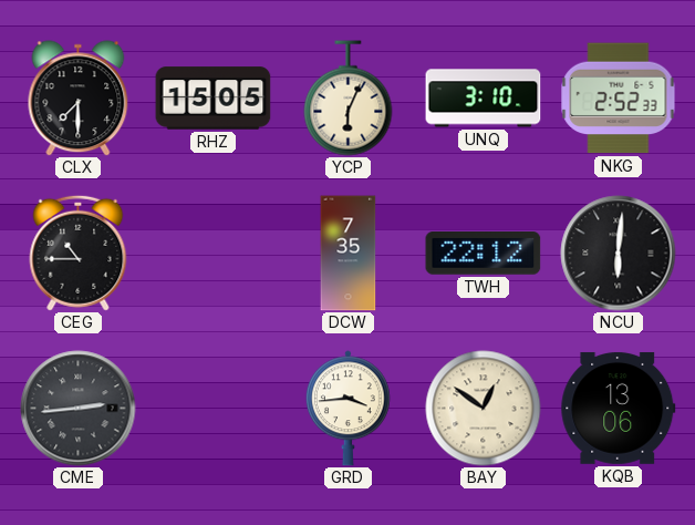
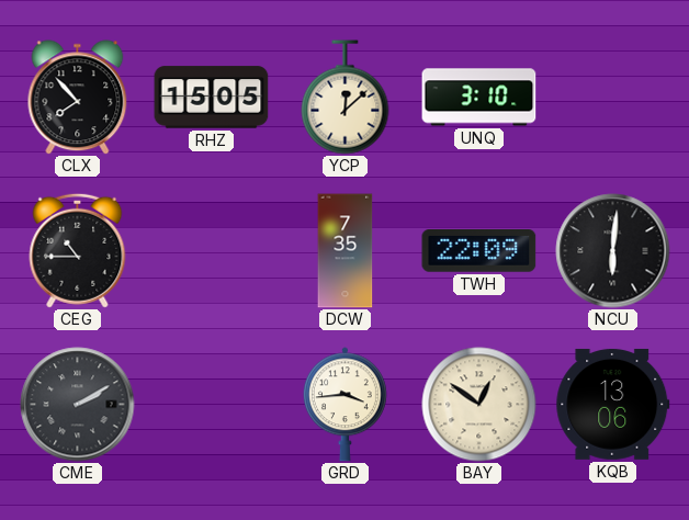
CLX: 7:30 -> 7:53 (78, 98)
YCP: 6:04 -> 12:08 (346, 98)
NKG: 2:52 -> none (619, 99)
TWH: 22:12 -> 22:09 (479, 251)
CME: 2:44 -> 2:10 (78, 405)
